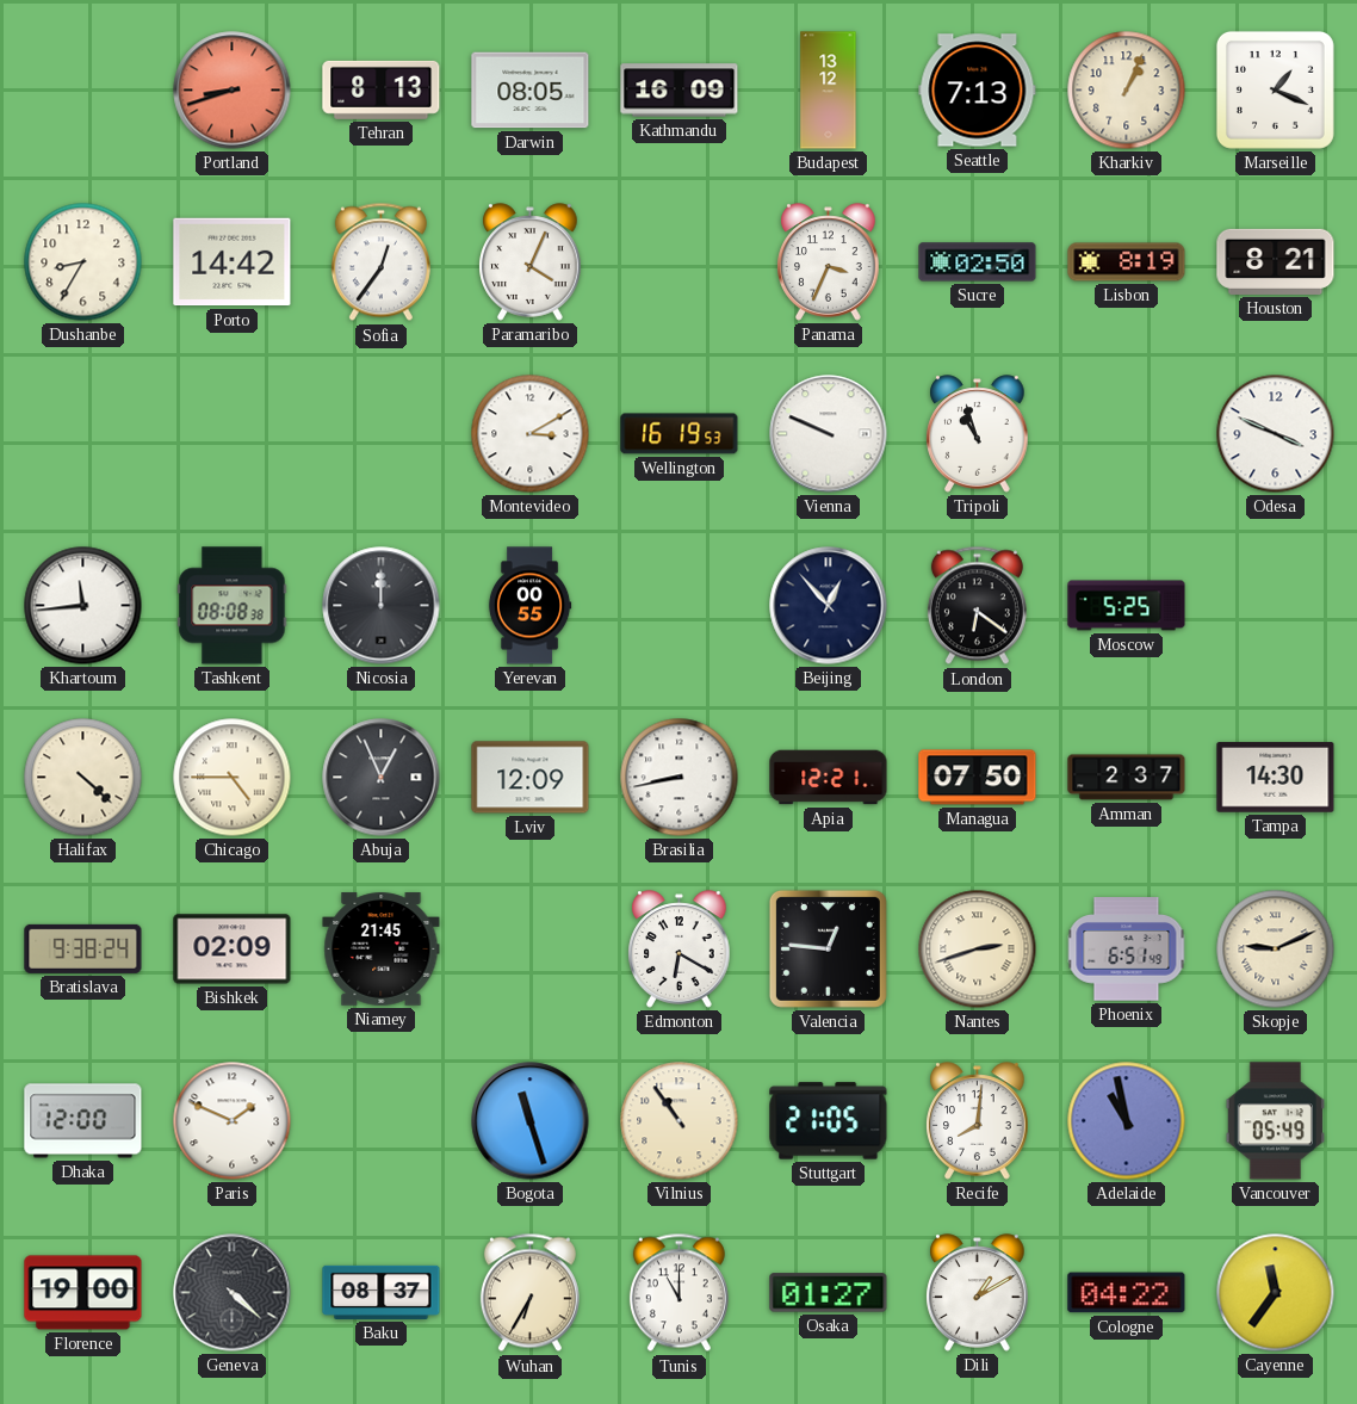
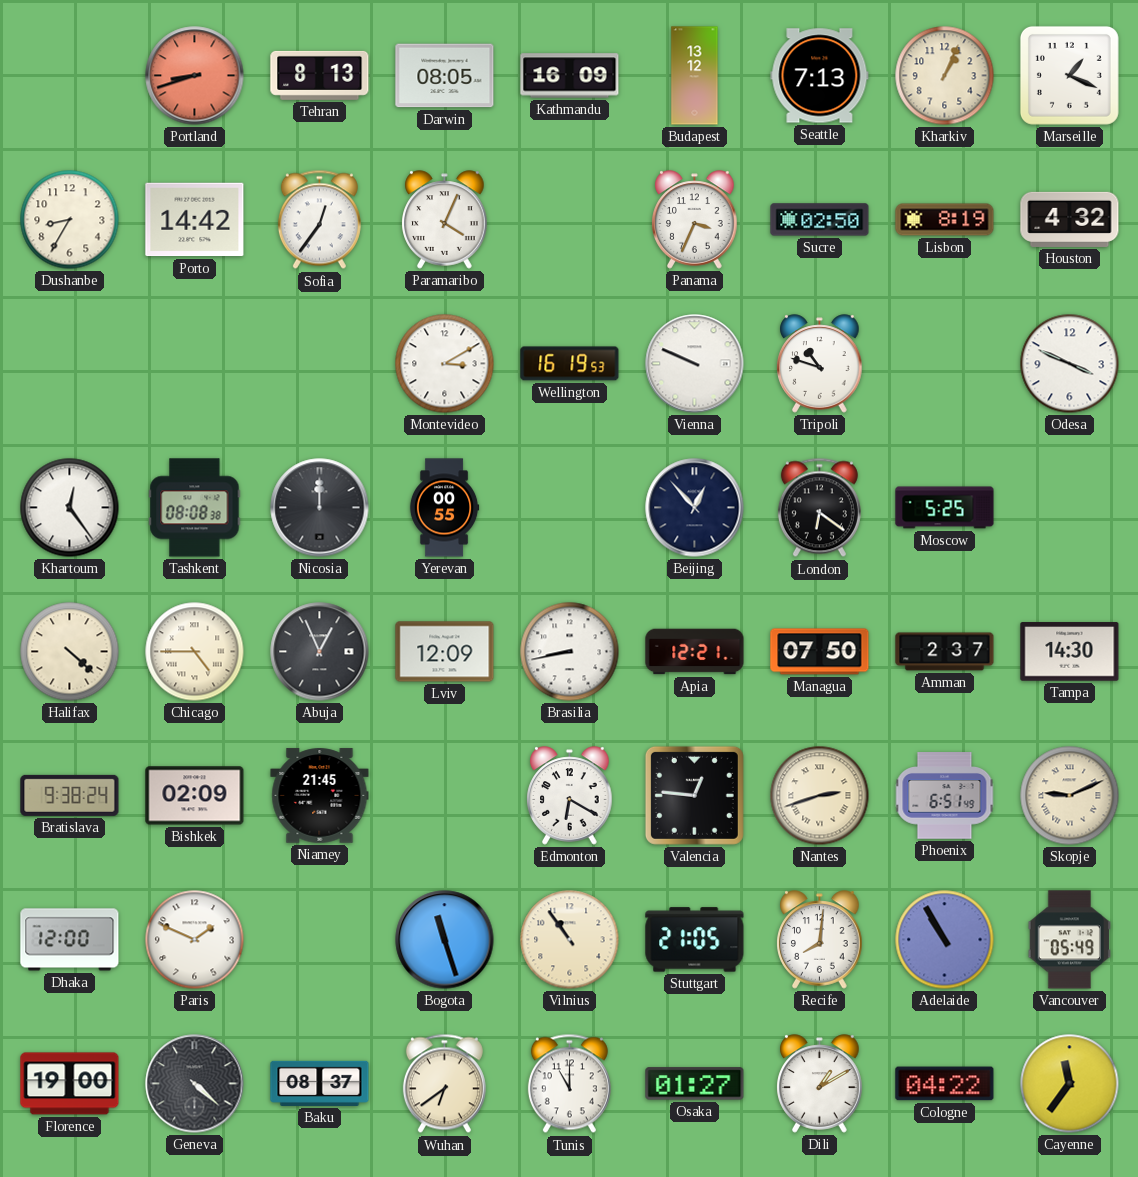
Houston: 8:21 -> 4:32 (1070, 219)
Tripoli: 10:57 -> 10:48 (820, 364)
Khartoum: 11:44 -> 12:24 (70, 508)
Adelaide: 10:58 -> 10:55 (945, 940)
Wuhan: 6:35 -> 6:39 (444, 1084)
